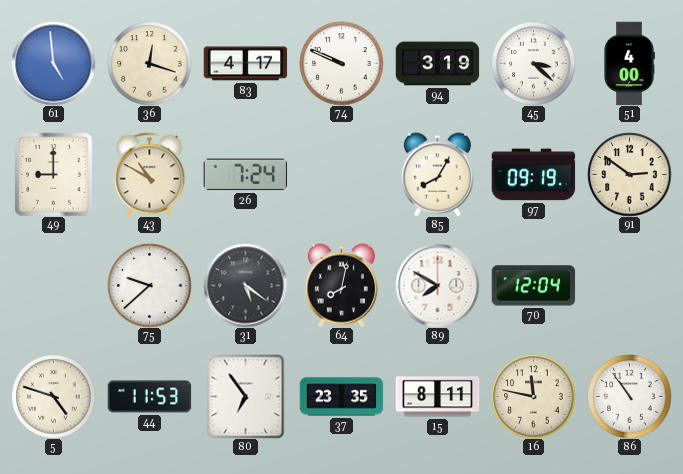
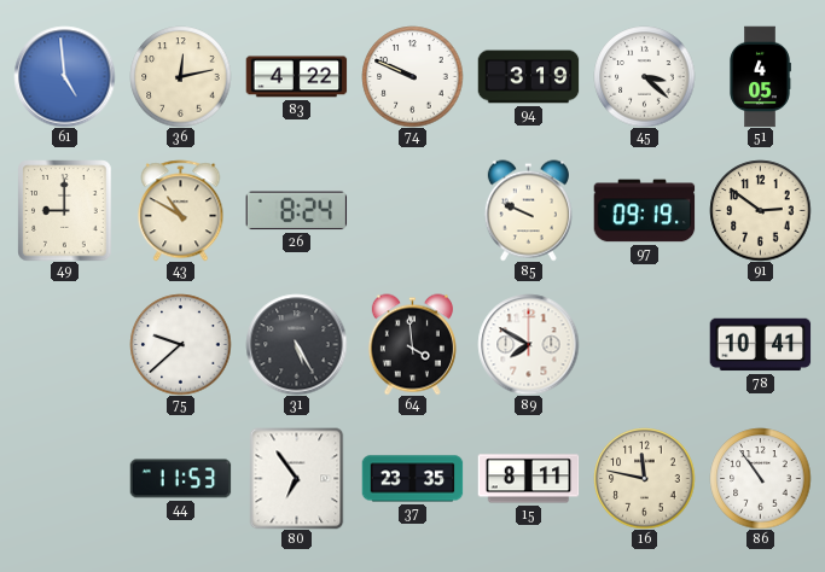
36: 12:18 -> 12:13 (180, 76)
83: 4:17 -> 4:22 (296, 77)
51: 4:00 -> 4:05 (760, 76)
26: 7:24 -> 8:24 (296, 211)
85: 8:05 -> 9:49 (528, 210)
31: 5:21 -> 5:25 (296, 344)
64: 8:02 -> 3:59 (412, 344)
70: 12:04 -> none (533, 286)
78: none -> 10:41 (760, 345)
5: 4:48 -> none (53, 396)
